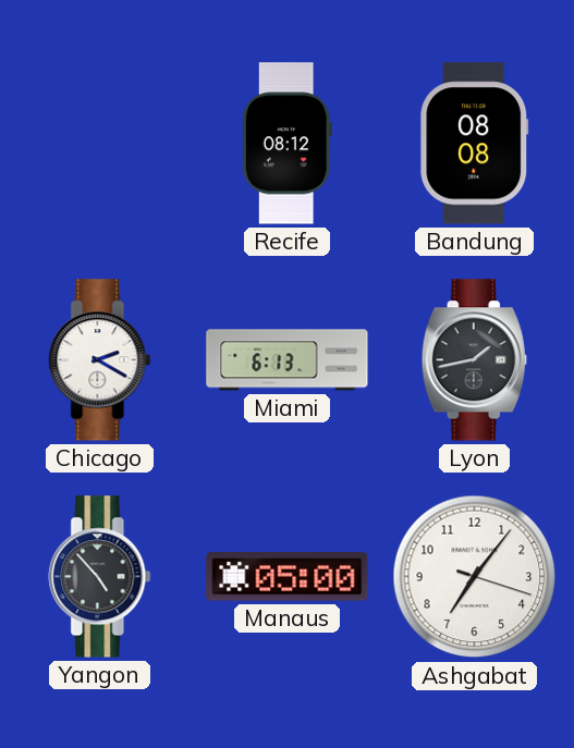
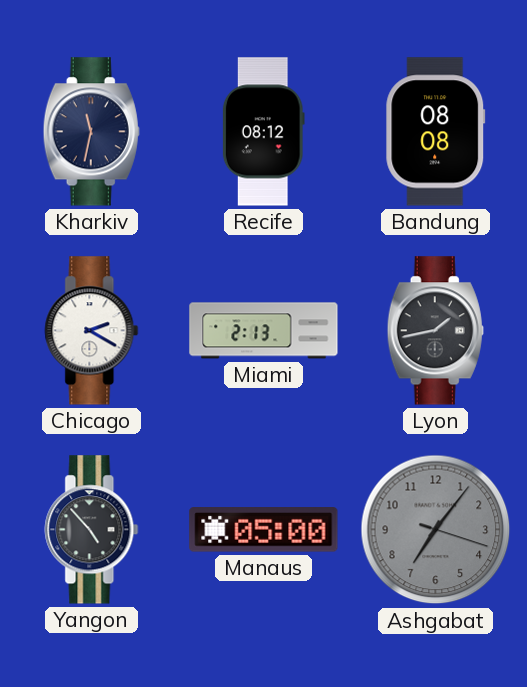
Kharkiv: none -> 11:32 (91, 132)
Miami: 6:13 -> 2:13 (264, 331)
Ashgabat dial: white -> grey (436, 530)
